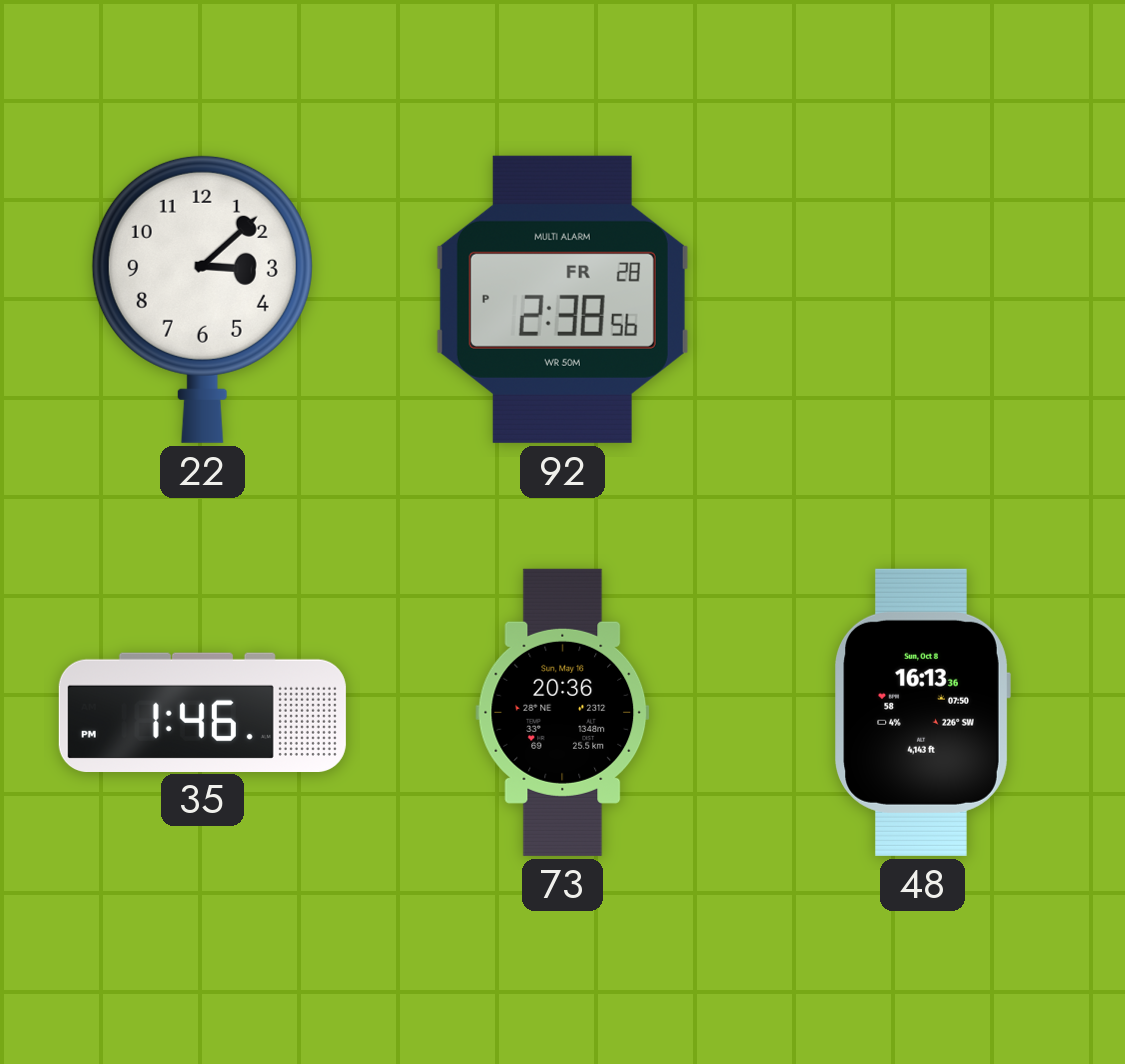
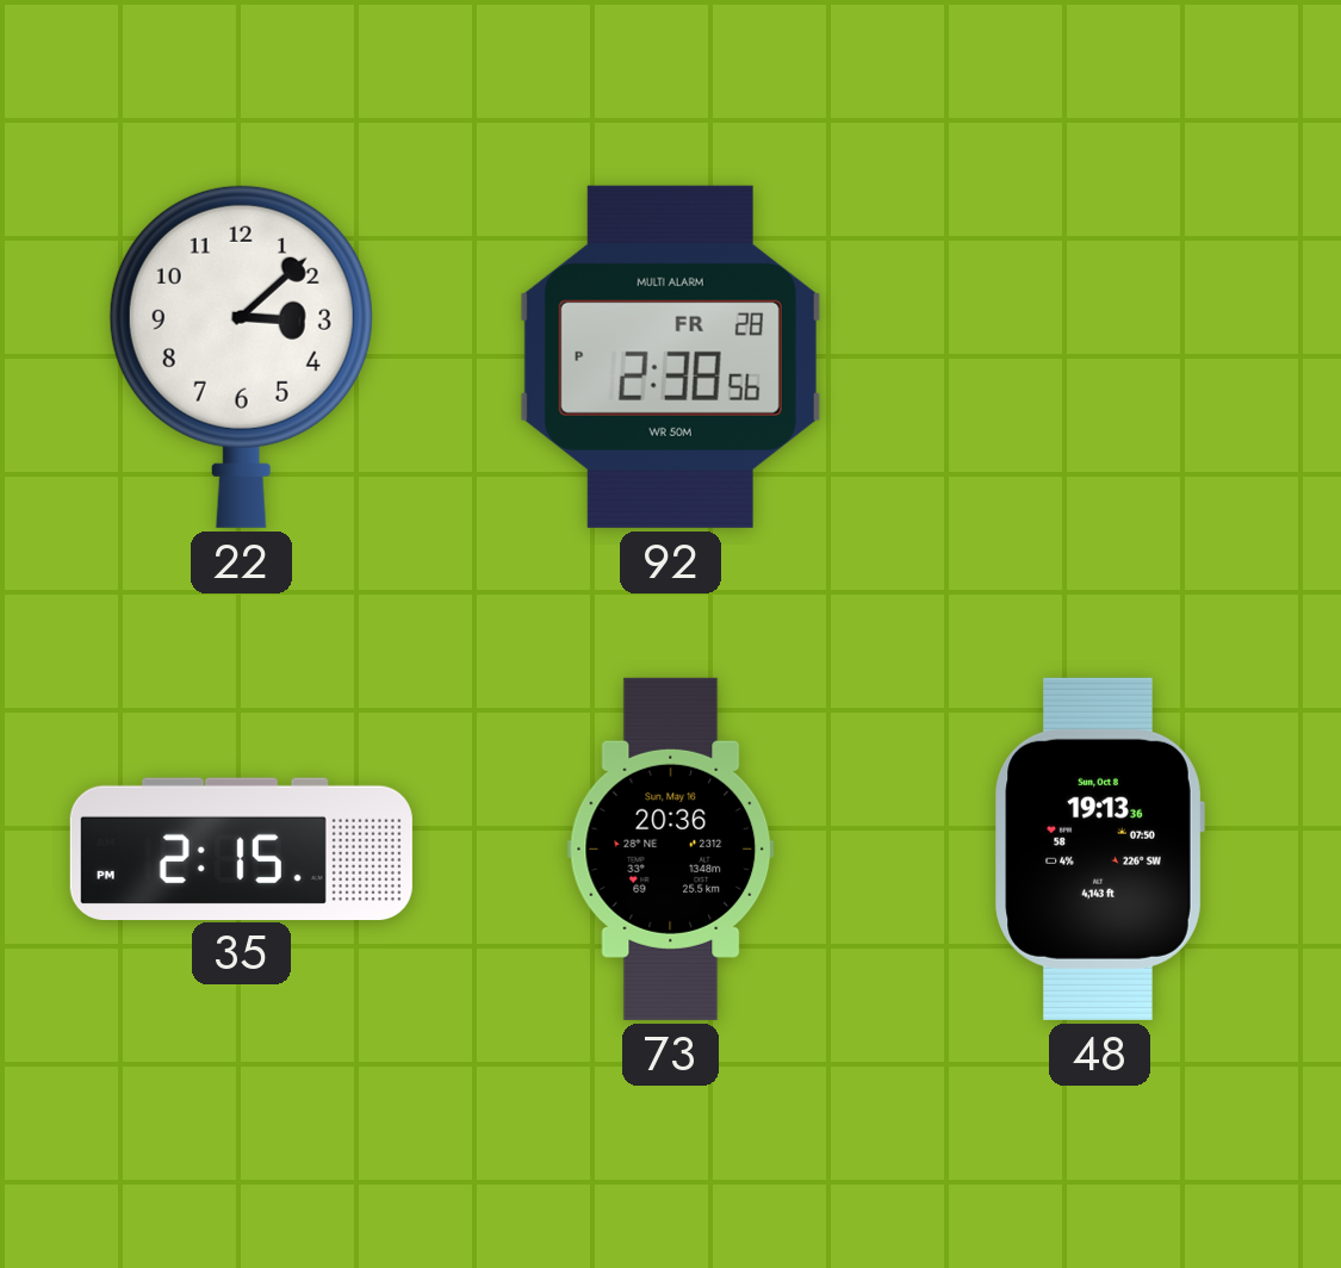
35: 1:46 -> 2:15 (241, 849)
48: 16:13 -> 19:13 (1099, 849)
